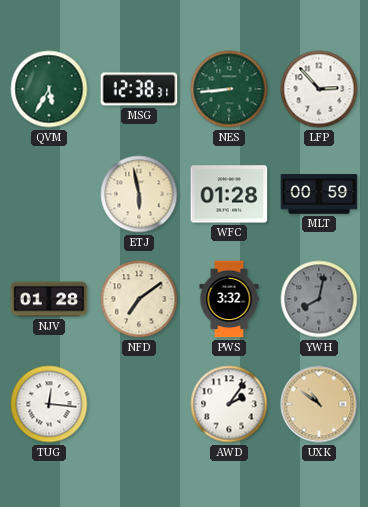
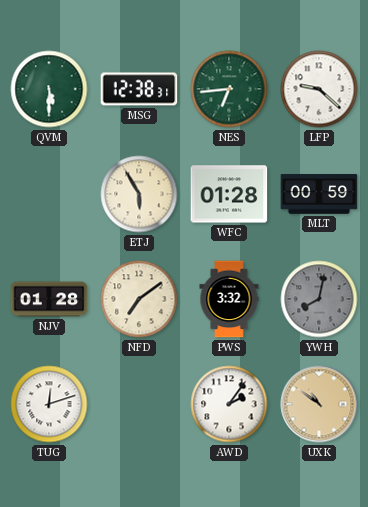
QVM: 5:35 -> 5:30 (49, 89)
NES: 8:44 -> 6:44 (229, 89)
LFP: 2:53 -> 9:22 (319, 89)
ETJ: 5:58 -> 5:55 (139, 194)
TUG: 12:16 -> 12:12 (49, 404)
